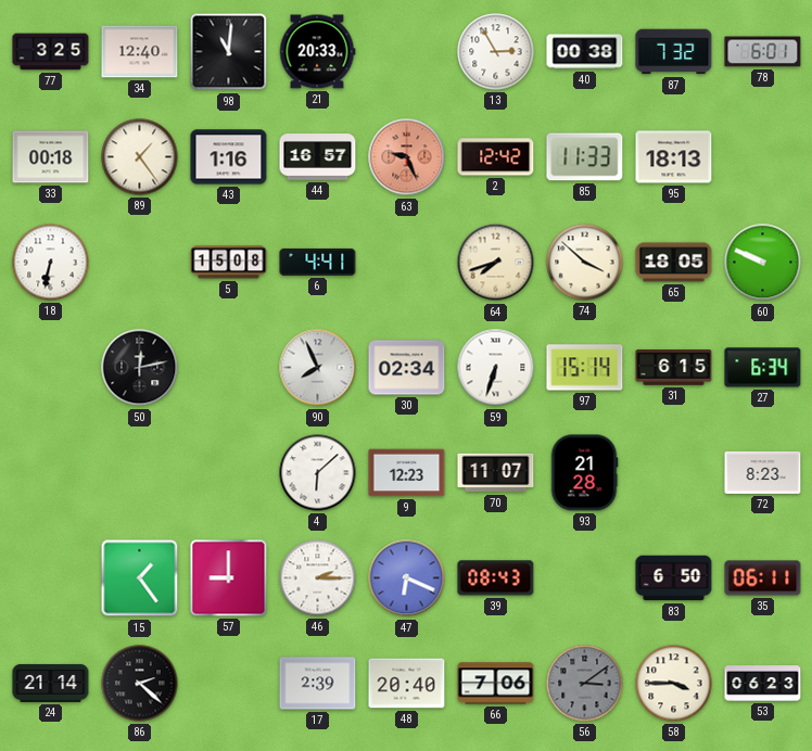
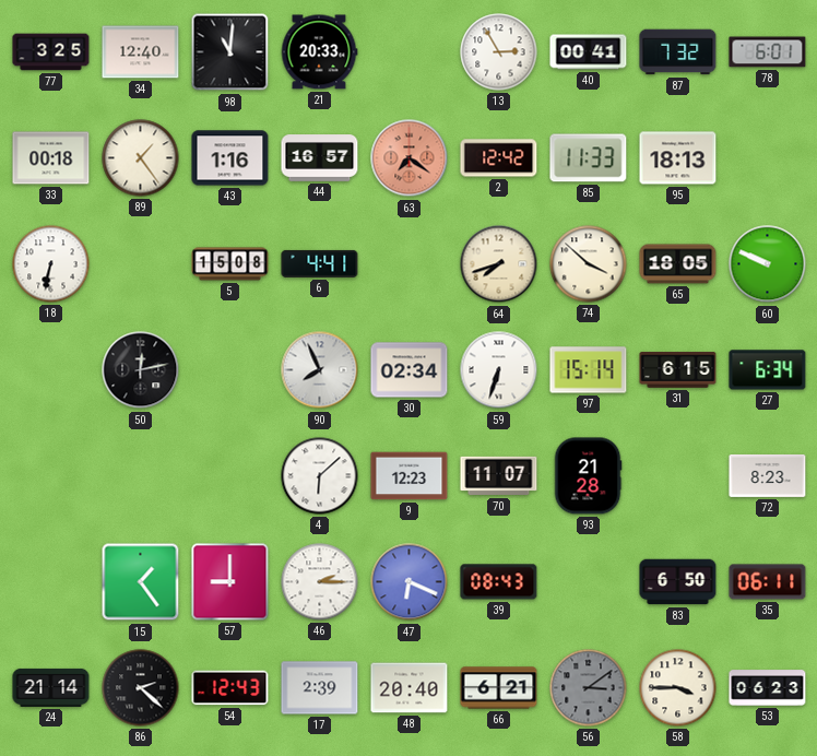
40: 00:38 -> 00:41 (589, 52)
63: 9:26 -> 7:21 (410, 158)
54: none -> 12:43 (230, 688)
66: 7:06 -> 6:21 (499, 688)
